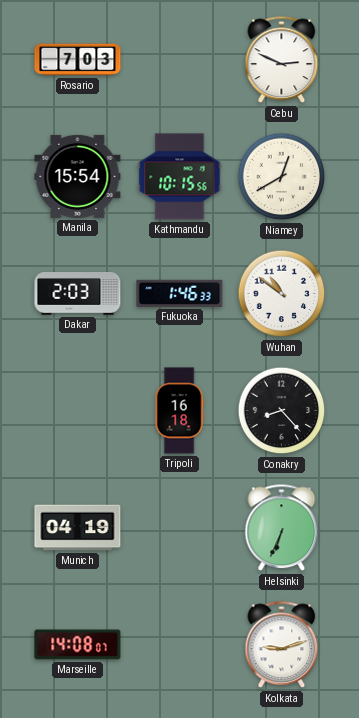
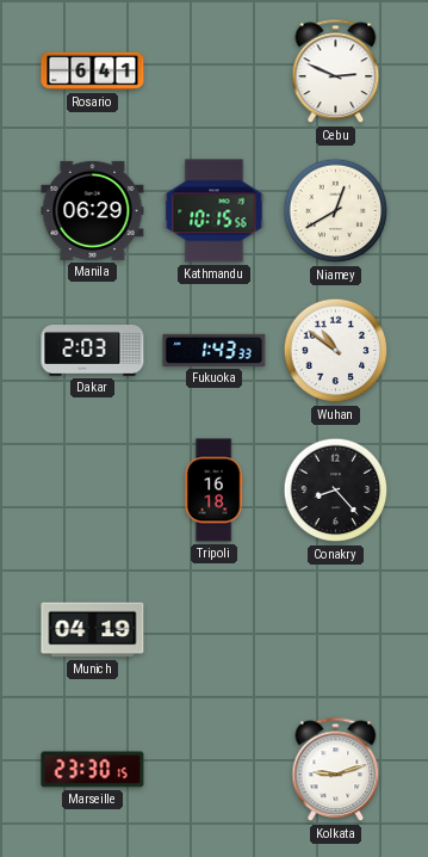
Rosario: 7:03 -> 6:41 (93, 72)
Manila: 15:54 -> 06:29 (93, 210)
Fukuoka: 1:46 -> 1:43 (215, 350)
Helsinki: 6:34 -> none (282, 528)
Marseille: 14:08 -> 23:30 (93, 770)
